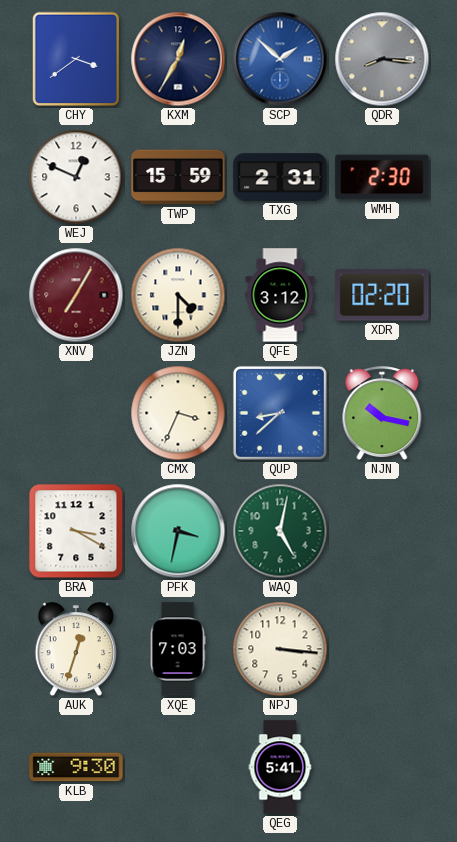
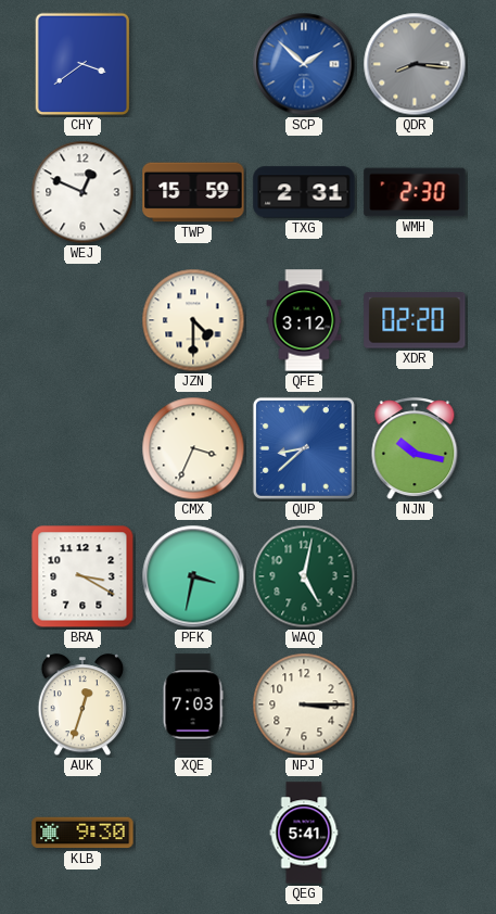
KXM: 12:35 -> none (178, 59)
XNV: 7:05 -> none (76, 295)
NPJ: 3:16 -> 3:15 (304, 704)
